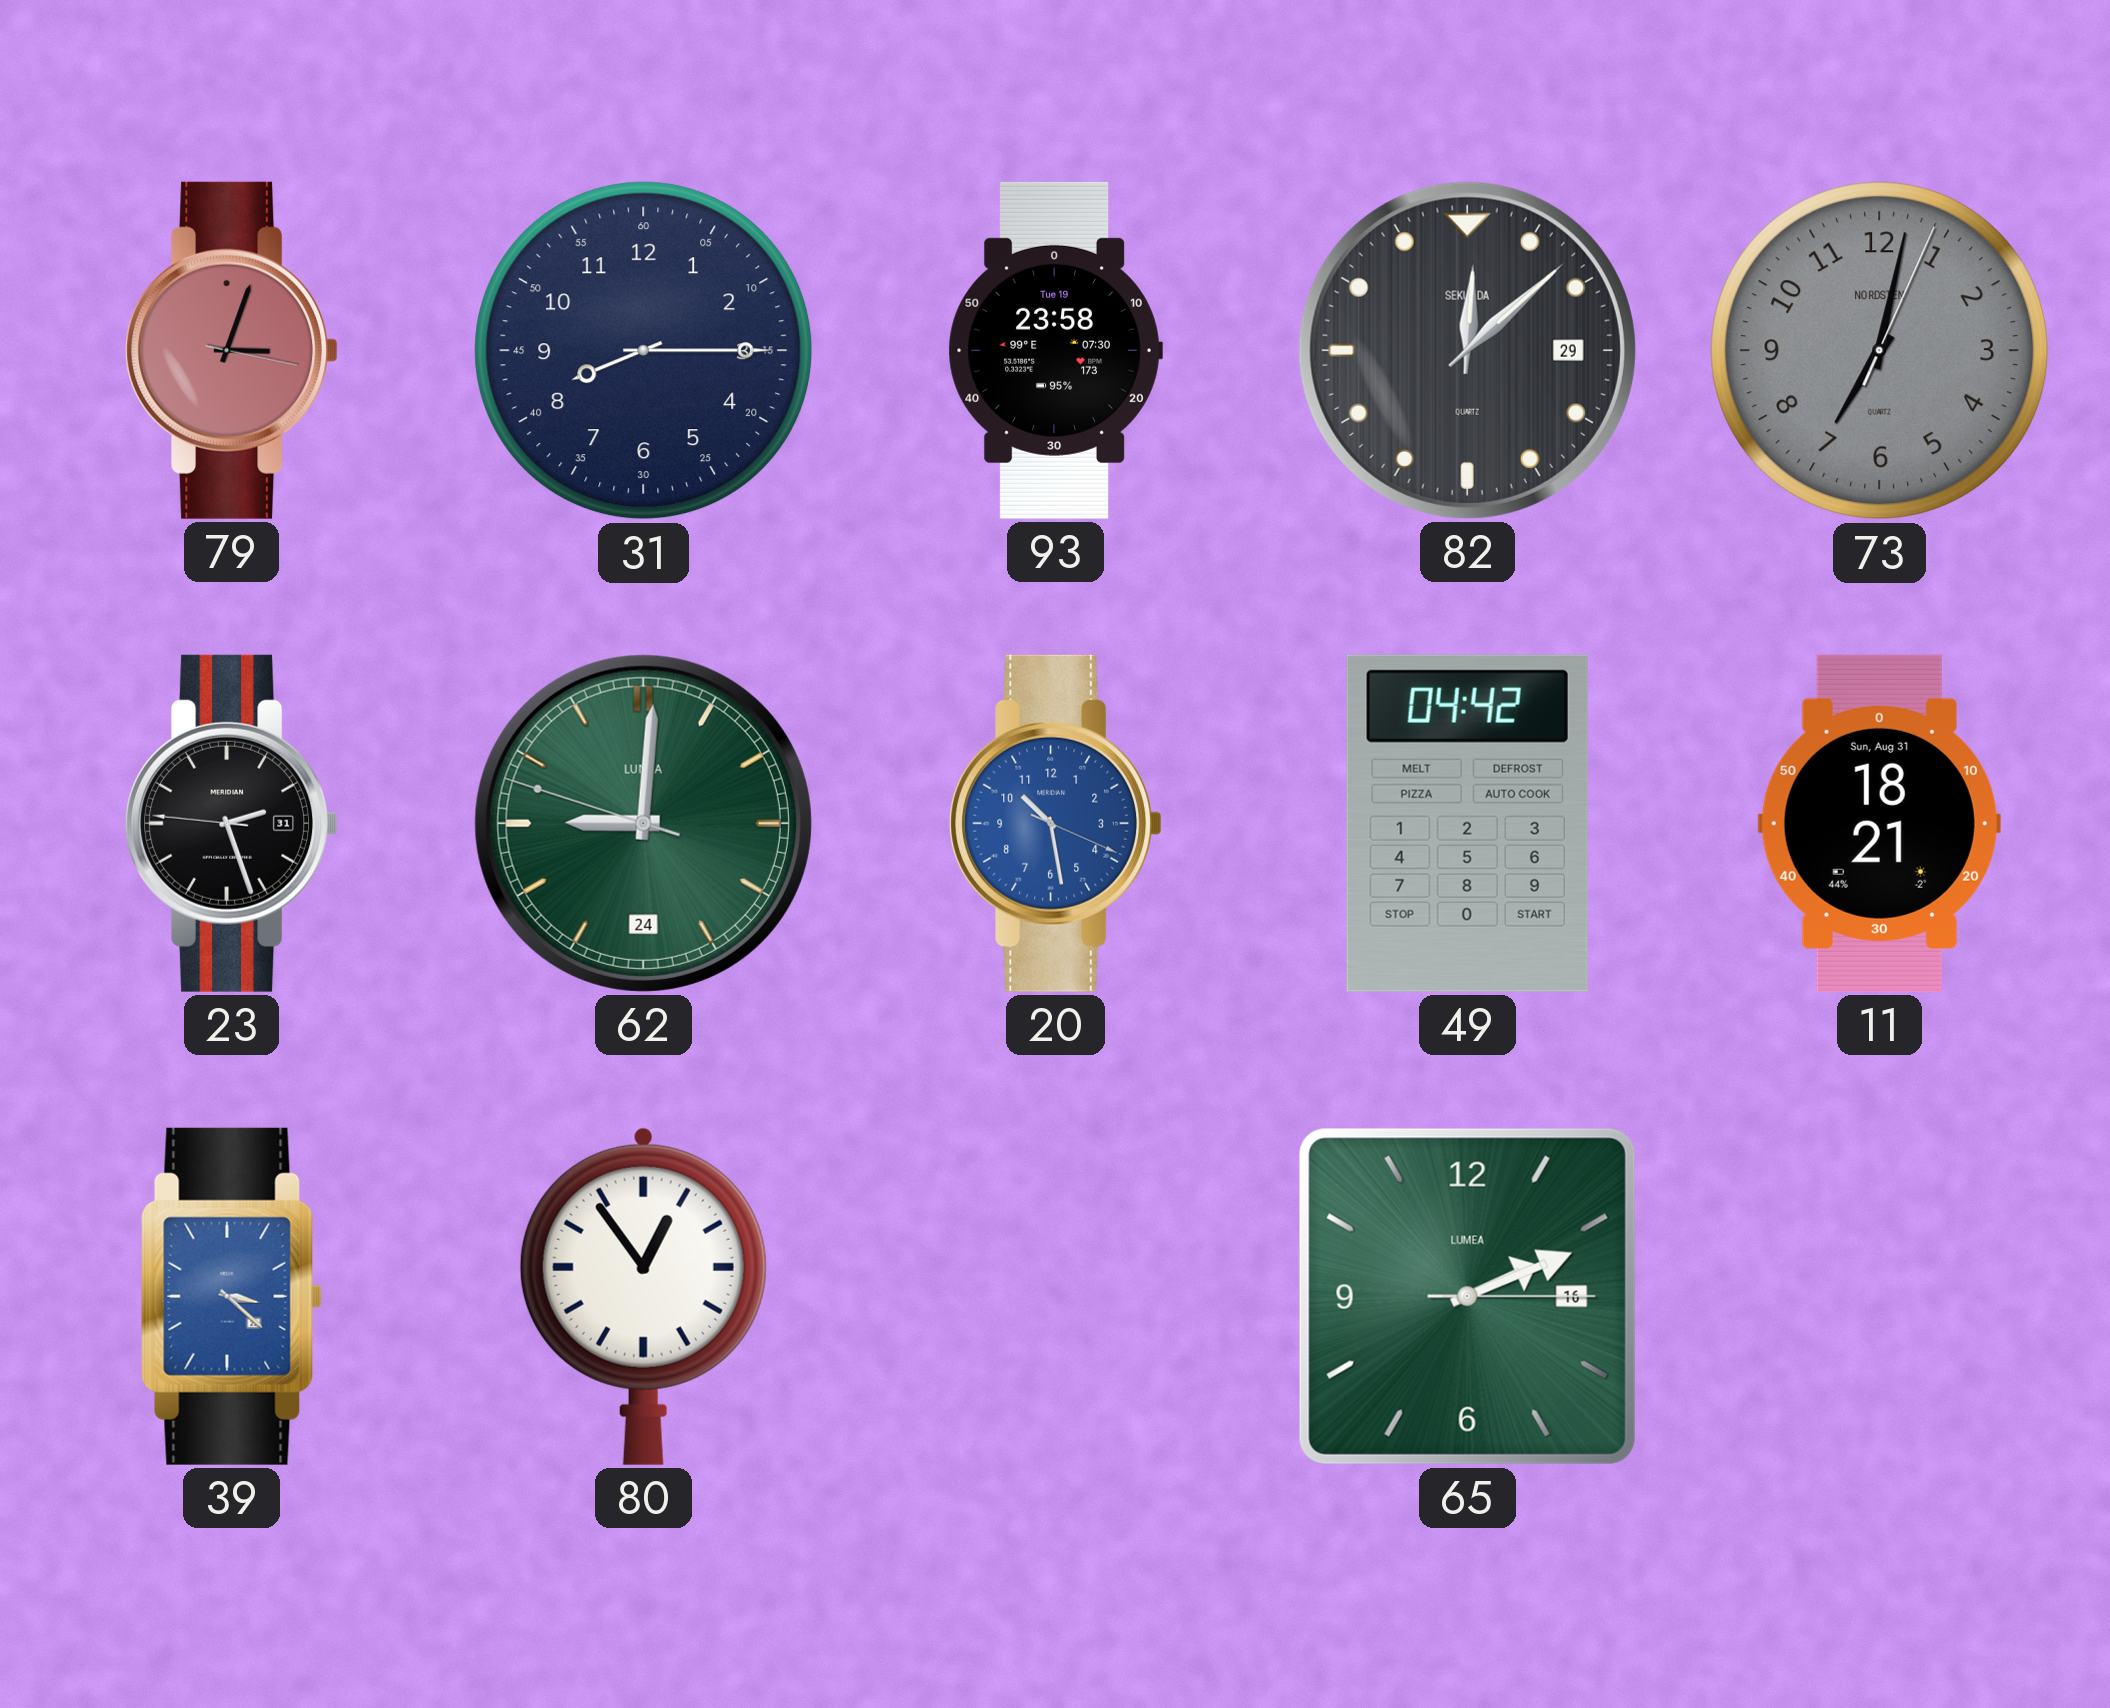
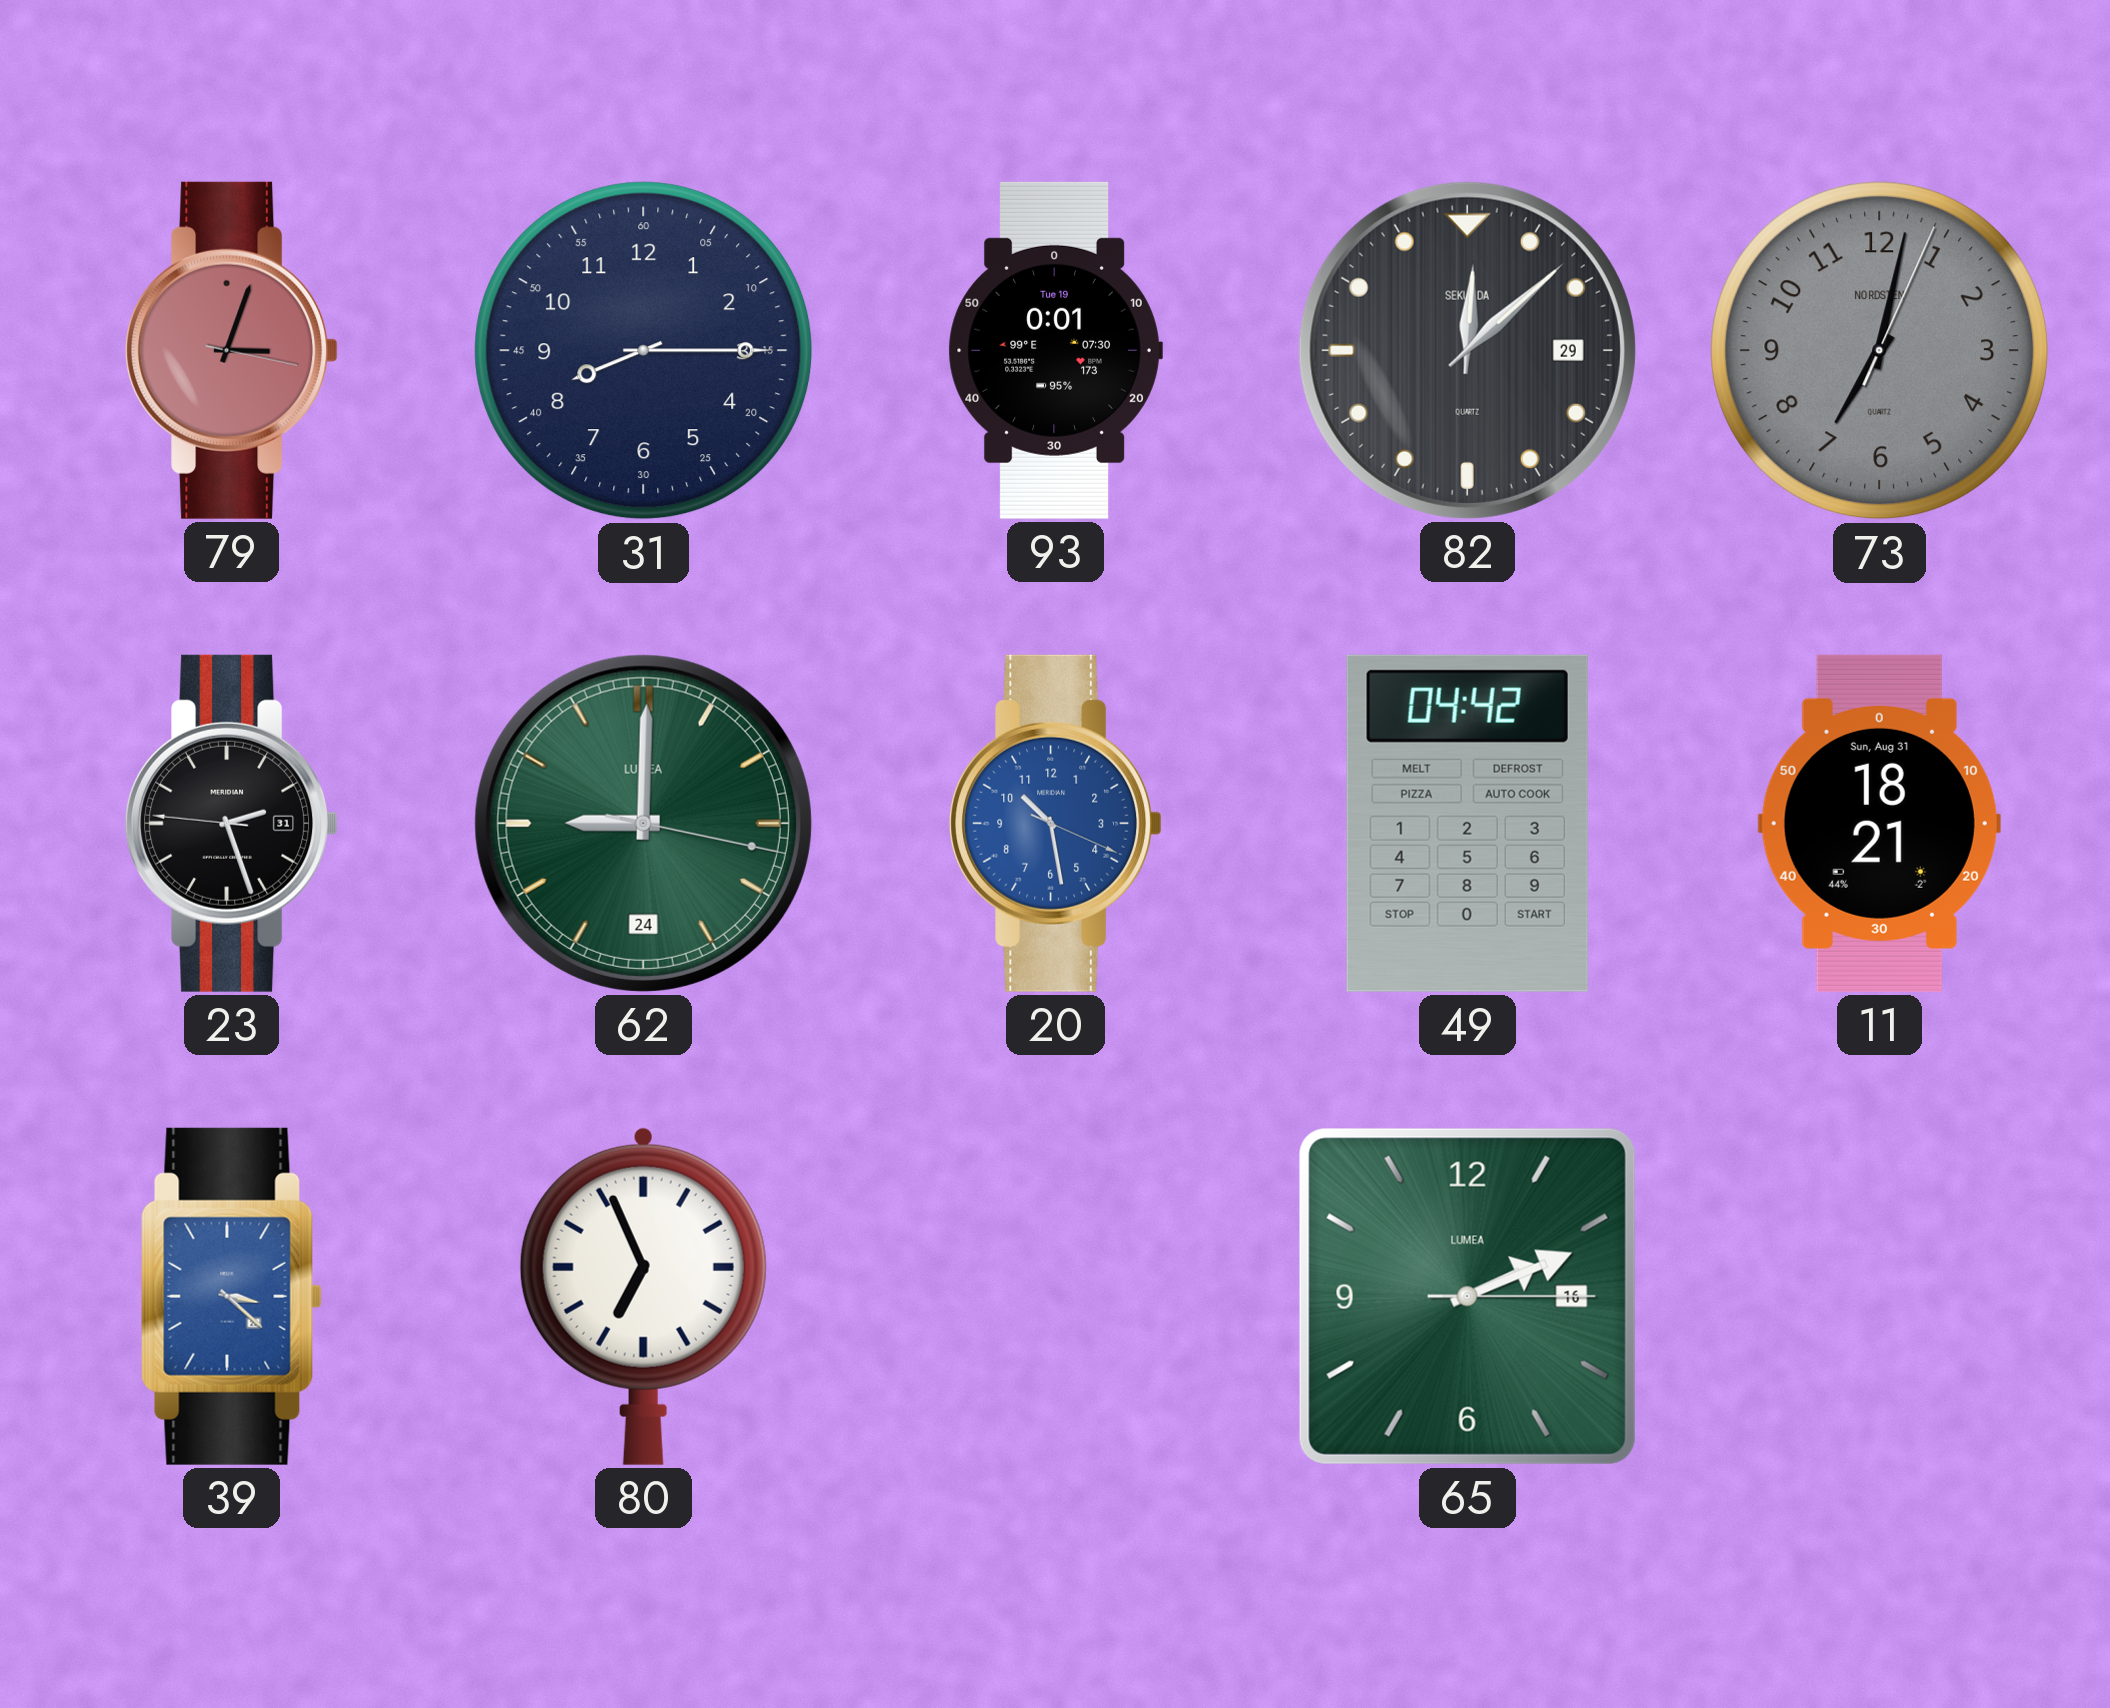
93: 23:58 -> 0:01 (1055, 350)
62: 9:00:48 -> 9:00:17 (643, 823)
80: 12:54 -> 6:56 (643, 1296)
